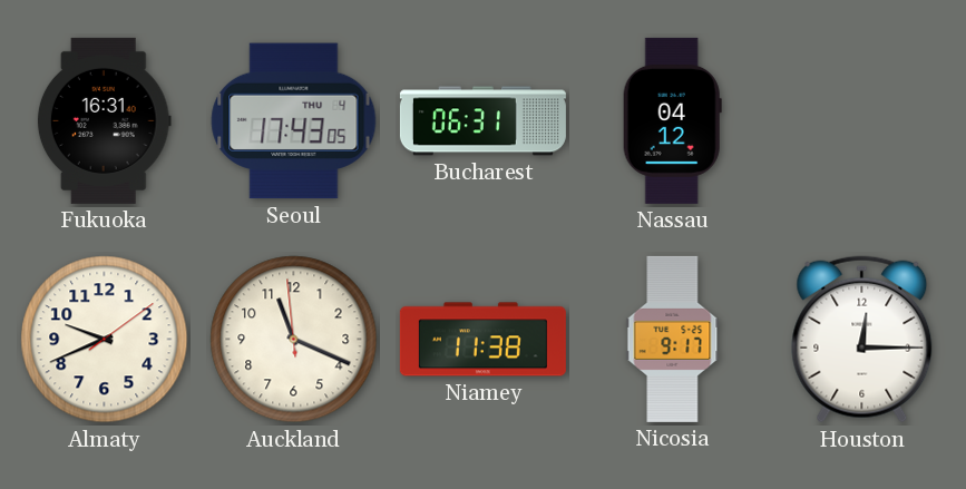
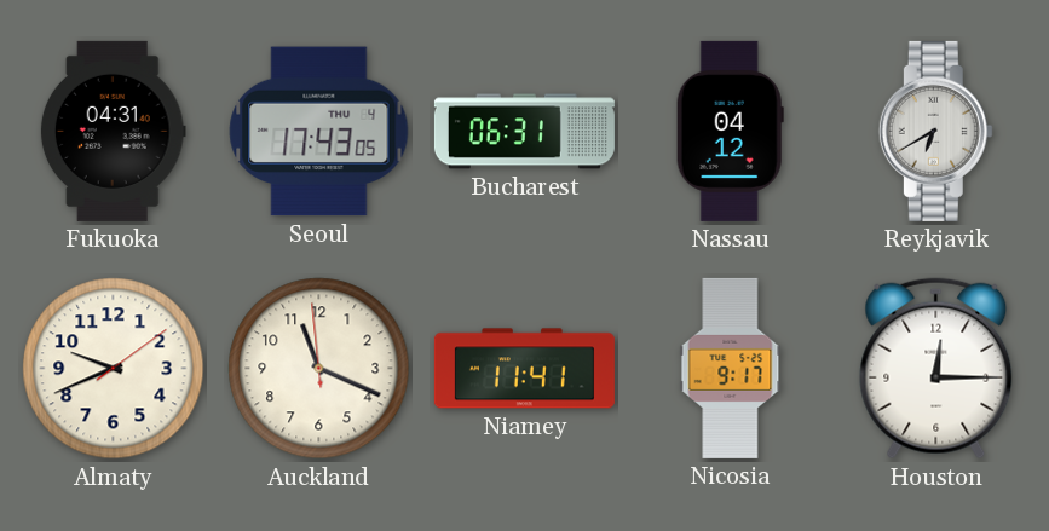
Fukuoka: 16:31 -> 04:31 (113, 131)
Reykjavik: none -> 6:40 (935, 131)
Niamey: 11:38 -> 11:41 (524, 369)
